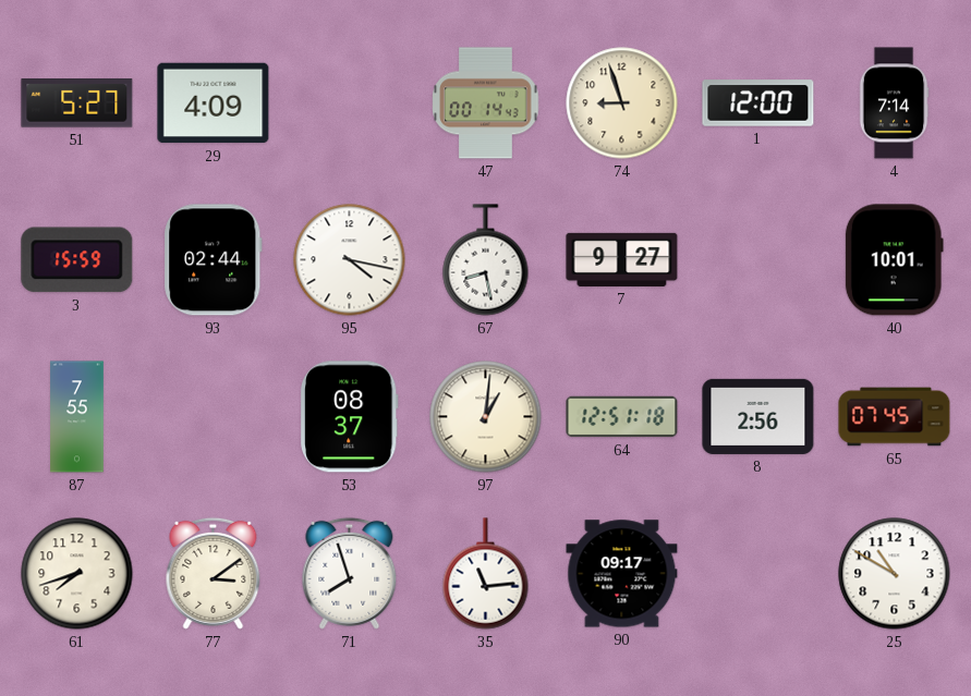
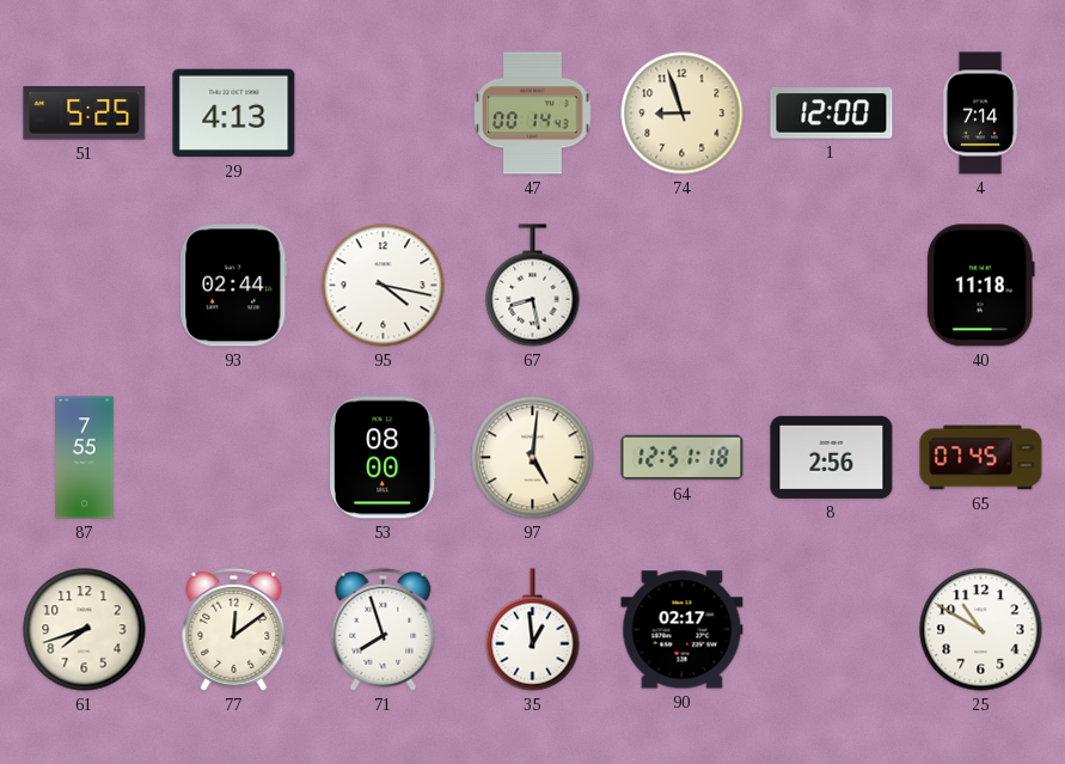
51: 5:27 -> 5:25 (85, 114)
29: 4:09 -> 4:13 (234, 114)
3: 15:59 -> none (77, 260)
7: 9:27 -> none (622, 259)
40: 10:01 -> 11:18 (980, 286)
53: 08:37 -> 08:00 (384, 458)
97: 1:01 -> 5:01 (533, 458)
77: 3:09 -> 12:09 (234, 629)
35: 11:14 -> 12:59 (533, 630)
90: 09:17 -> 02:17 (683, 630)
